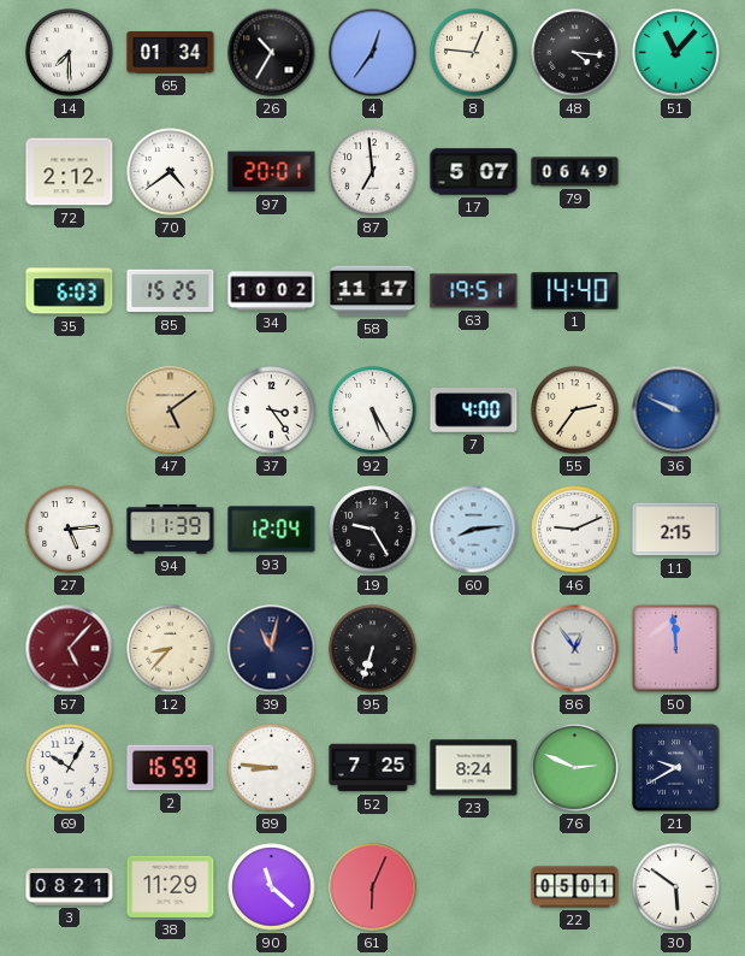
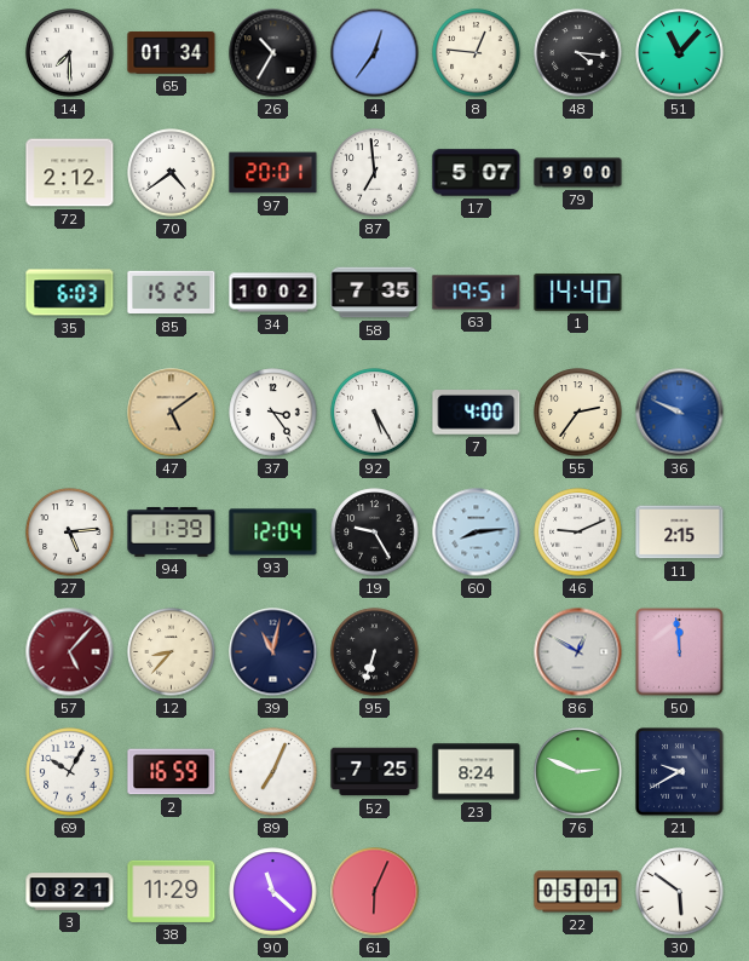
79: 06:49 -> 19:00 (578, 173)
58: 11:17 -> 7:35 (375, 293)
86: 12:54 -> 12:50 (578, 652)
89: 8:46 -> 7:04 (273, 772)
